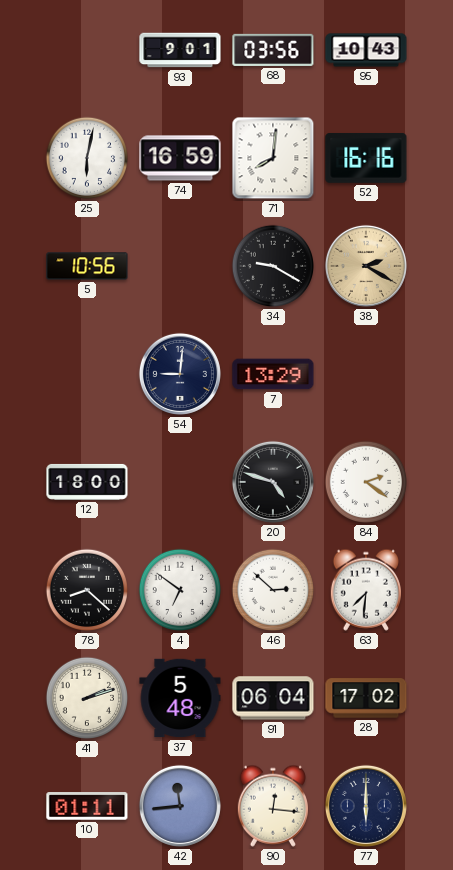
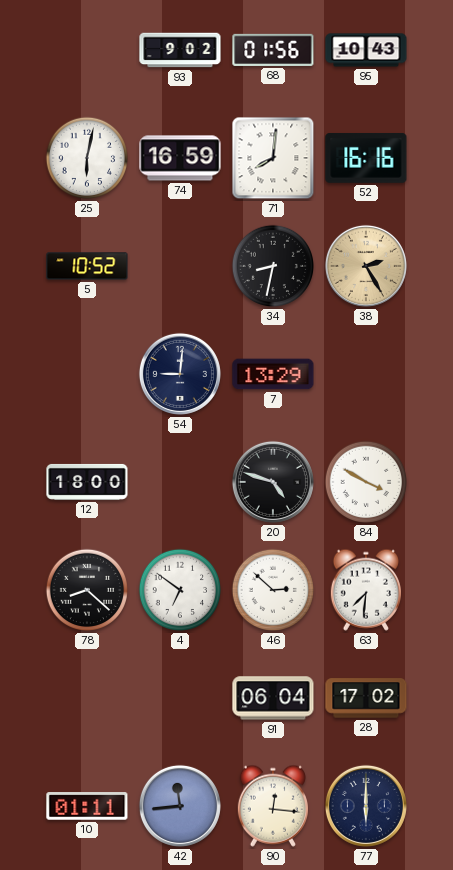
93: 9:01 -> 9:02 (180, 50)
68: 03:56 -> 01:56 (273, 50)
5: 10:56 -> 10:52 (87, 266)
34: 9:20 -> 8:32 (273, 266)
38: 2:20 -> 2:25 (366, 266)
84: 2:21 -> 3:50 (366, 482)
41: 2:12 -> none (87, 698)
37: 5:48 -> none (180, 698)
